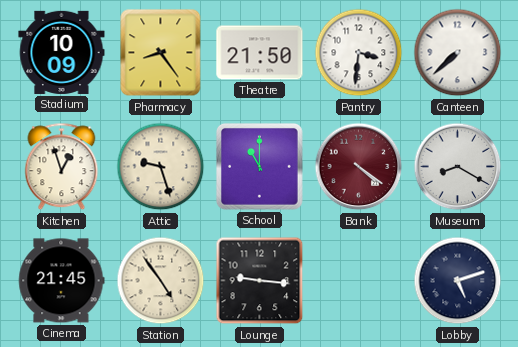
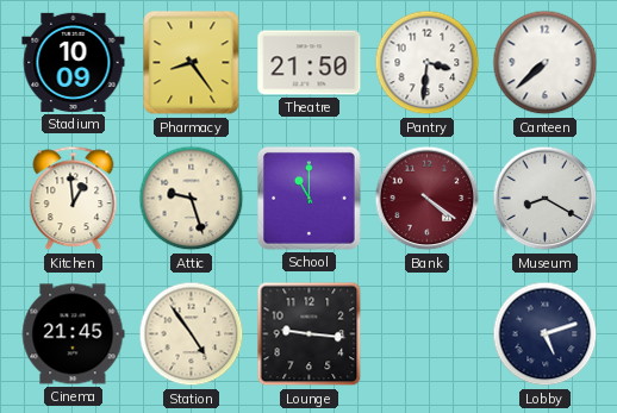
Kitchen: 12:57 -> 12:59 (74, 199)
